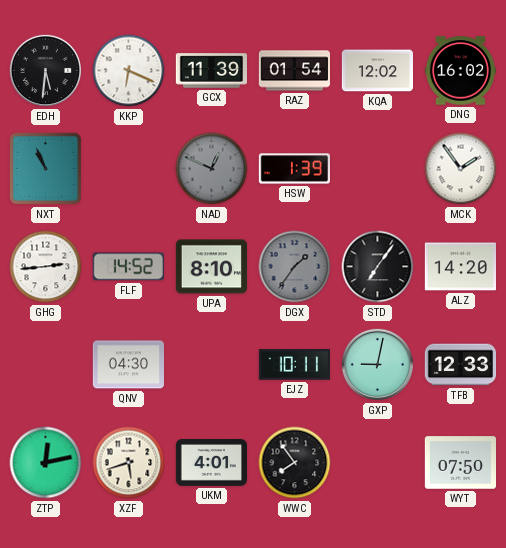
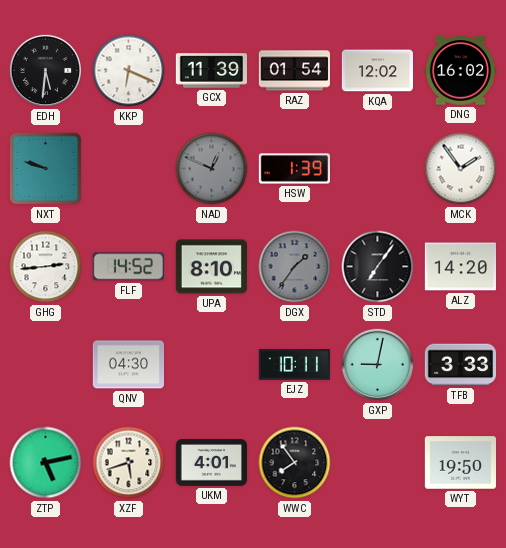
NXT: 10:56 -> 9:48 (45, 168)
TFB: 12:33 -> 3:33 (460, 365)
ZTP: 12:13 -> 5:13 (46, 463)
WYT: 07:50 -> 19:50 (460, 463)
